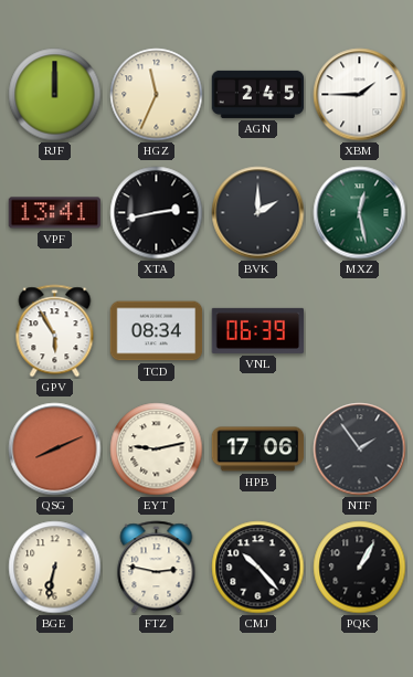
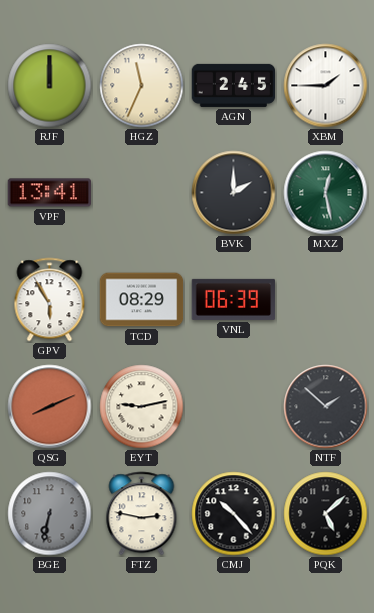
XTA: 2:43 -> none (157, 213)
TCD: 08:34 -> 08:29 (142, 300)
HPB: 17:06 -> none (258, 449)
NTF: 1:54 -> 1:52 (326, 407)
BGE dial: cream -> grey (50, 514)
PQK: 1:05 -> 5:08 (326, 514)
